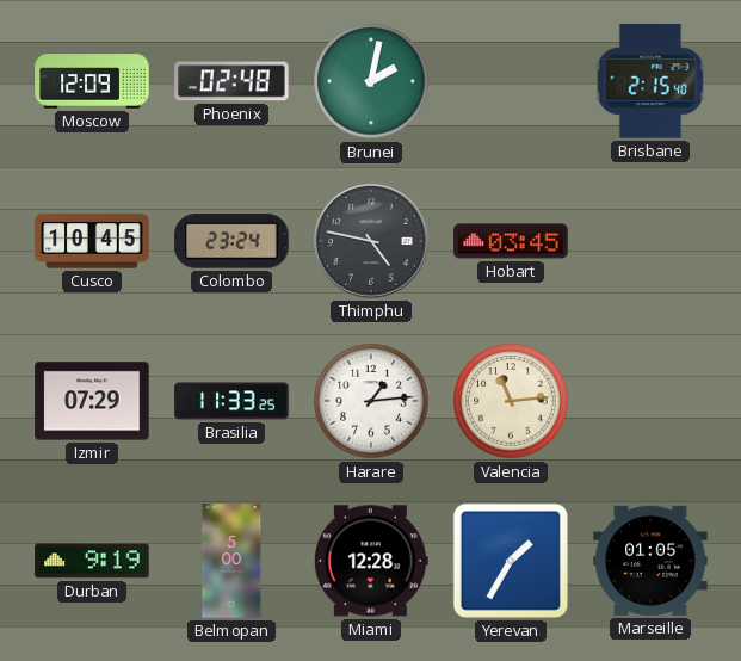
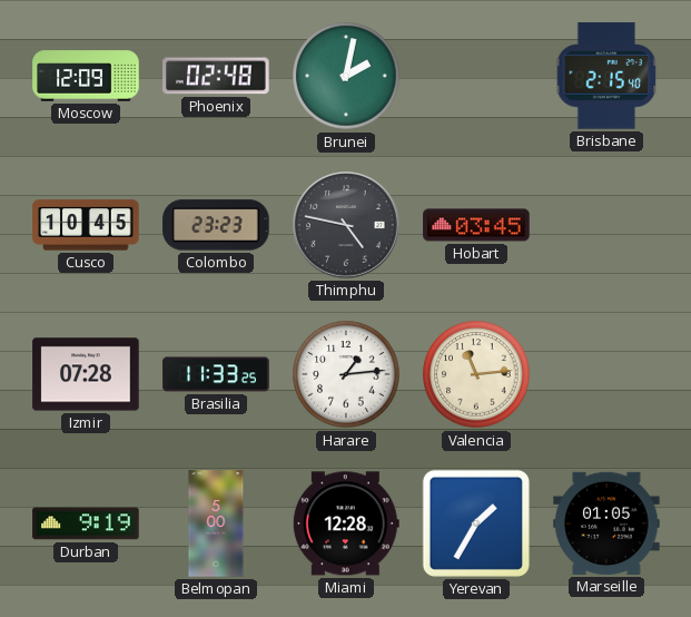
Colombo: 23:24 -> 23:23 (216, 225)
Izmir: 07:29 -> 07:28 (86, 374)
